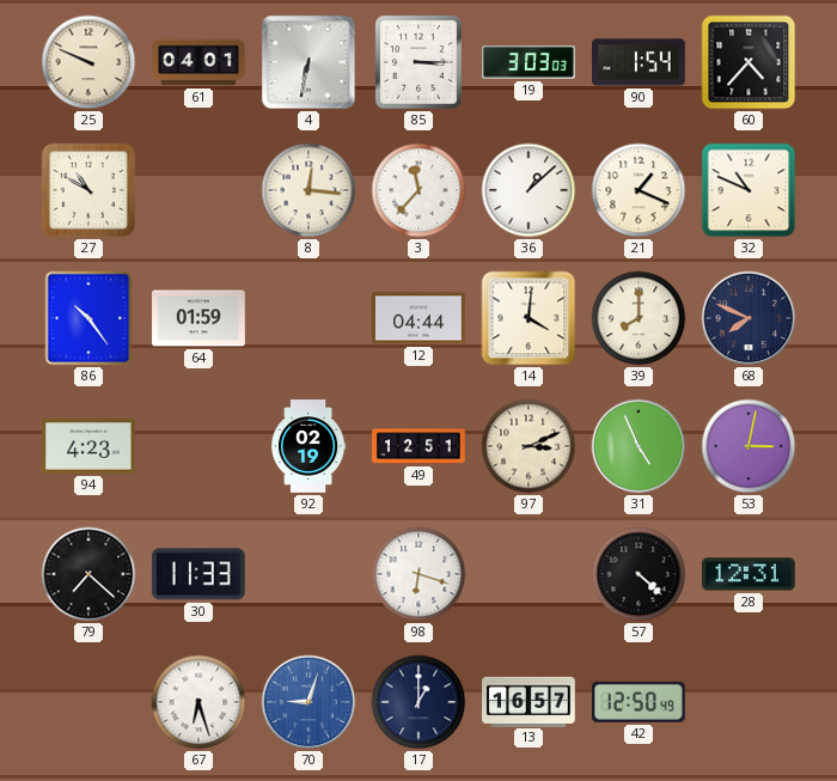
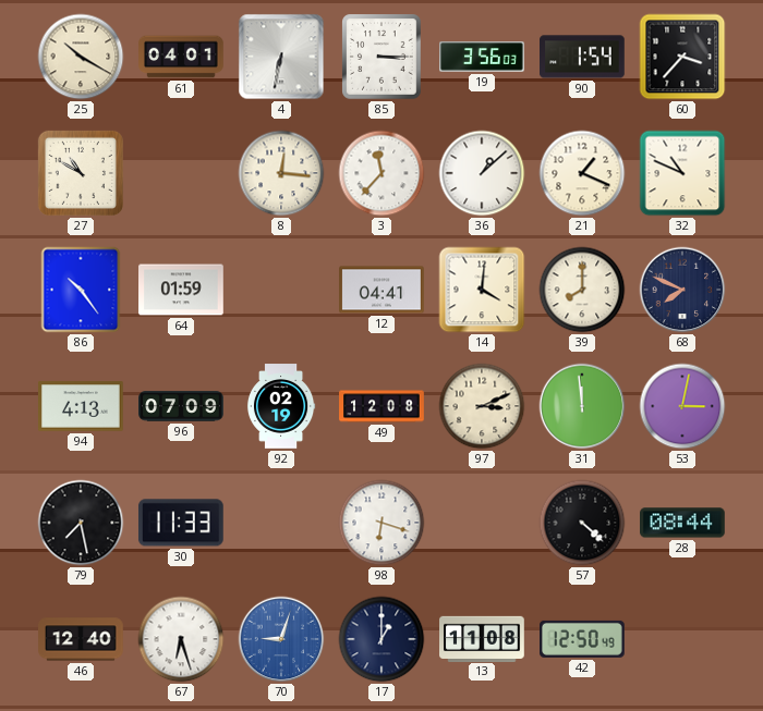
25: 9:49 -> 10:20 (81, 57)
19: 3:03 -> 3:56 (482, 57)
60: 4:37 -> 3:37 (682, 57)
12: 04:44 -> 04:41 (381, 290)
94: 4:23 -> 4:13 (82, 406)
96: none -> 07:09 (181, 406)
49: 12:51 -> 12:08 (381, 406)
31: 4:56 -> 11:59 (582, 406)
79: 7:22 -> 7:28 (81, 523)
28: 12:31 -> 08:44 (683, 523)
46: none -> 12:40 (81, 639)
13: 16:57 -> 11:08 (482, 638)
